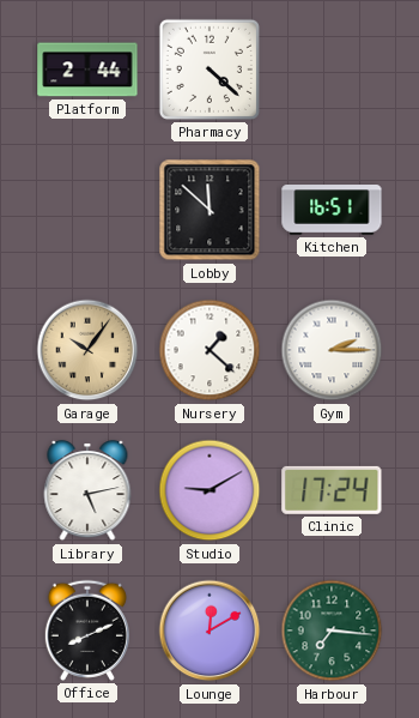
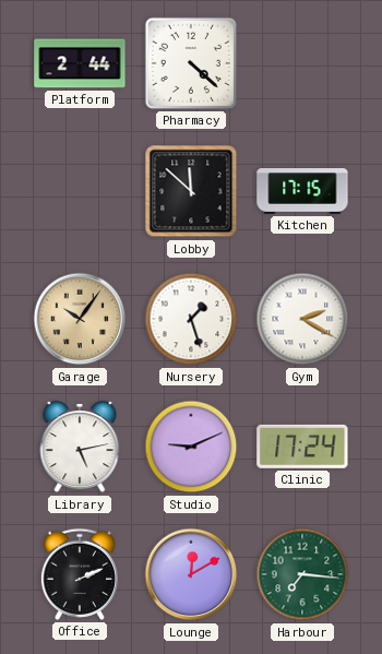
Kitchen: 16:51 -> 17:15 (302, 192)
Nursery: 1:22 -> 1:27 (191, 319)
Gym: 2:15 -> 2:20 (302, 319)
Studio: 9:10 -> 9:11 (191, 447)
Office: 8:11 -> 2:11 (80, 574)
